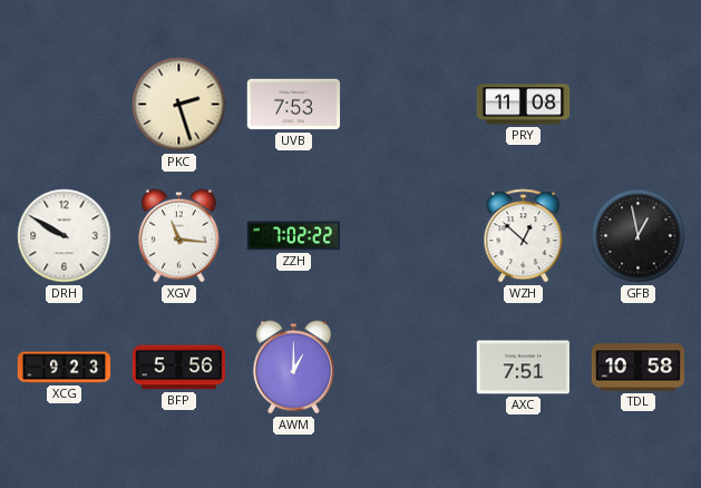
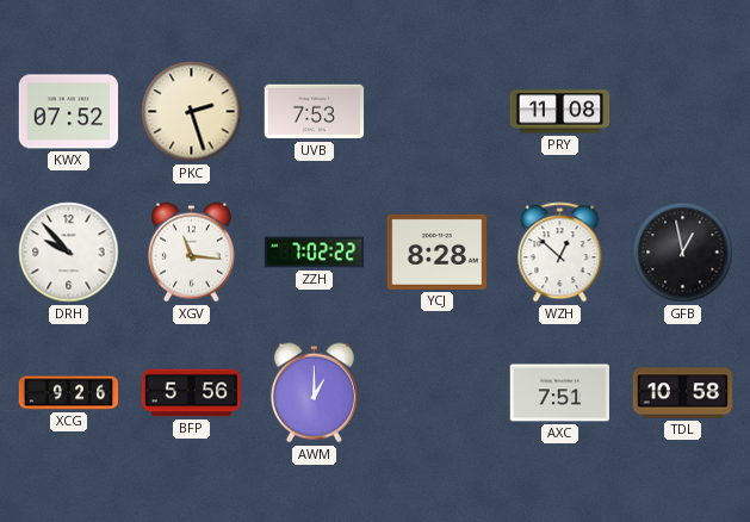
KWX: none -> 07:52 (69, 112)
DRH: 9:50 -> 9:53 (69, 253)
YCJ: none -> 8:28 (436, 251)
XCG: 9:23 -> 9:26 (69, 393)
